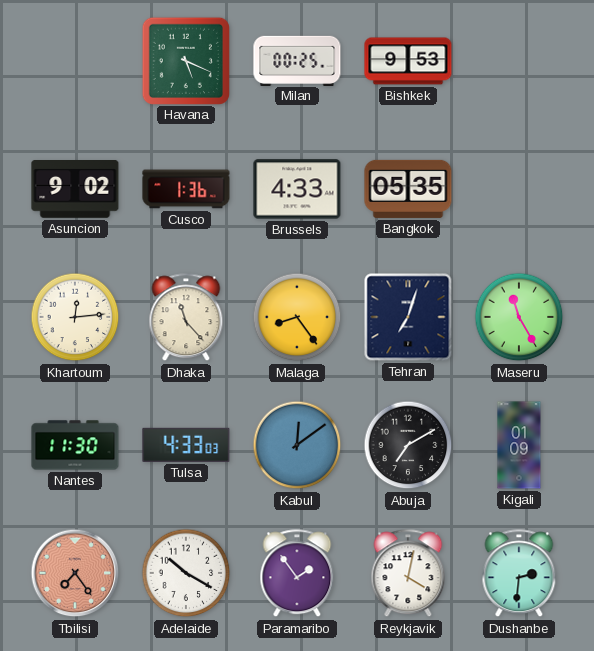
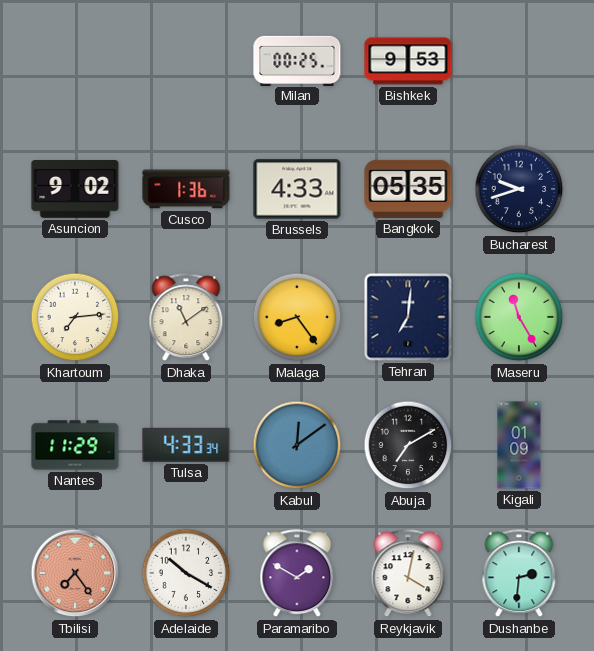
Havana: 5:19 -> none (185, 60)
Bucharest: none -> 9:42 (519, 189)
Khartoum: 12:14 -> 7:14 (75, 317)
Dhaka: 11:23 -> 11:09 (186, 318)
Tehran: 7:03 -> 7:01 (408, 317)
Nantes: 11:30 -> 11:29 (75, 445)
Tulsa: 4:33:03 -> 4:33:34 (186, 445)
Paramaribo: 1:54 -> 1:50 (297, 574)
